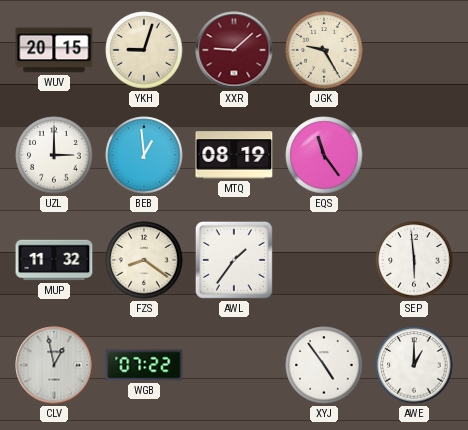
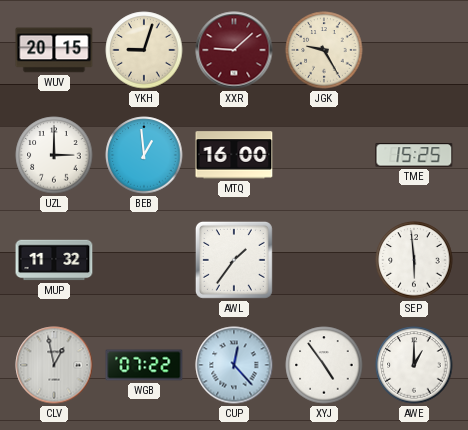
MTQ: 08:19 -> 16:00 (234, 155)
EQS: 11:24 -> none (324, 155)
TME: none -> 15:25 (414, 155)
FZS: 8:21 -> none (144, 260)
CUP: none -> 12:23 (234, 365)
